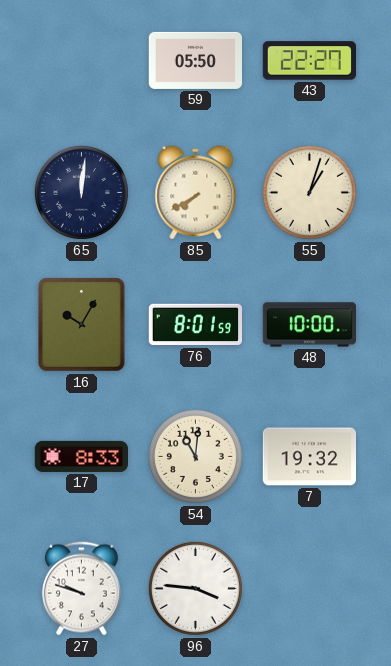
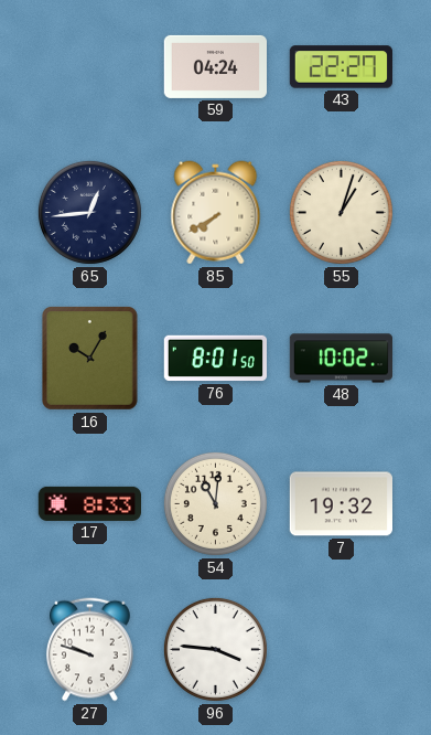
59: 05:50 -> 04:24 (215, 66)
65: 12:01 -> 12:44 (89, 212)
76: 8:01:59 -> 8:01:50 (215, 359)
48: 10:00 -> 10:02 (342, 359)
